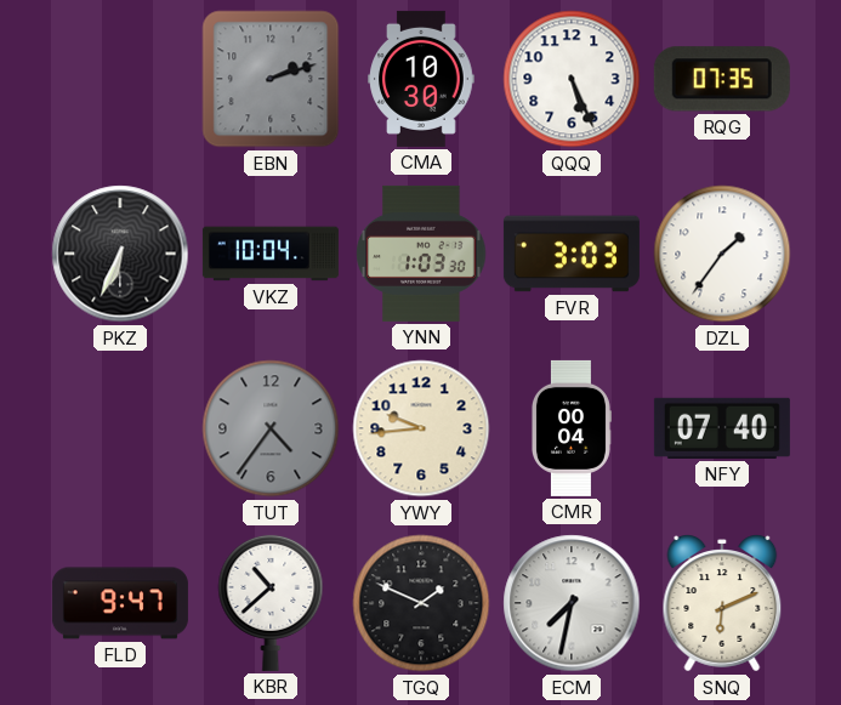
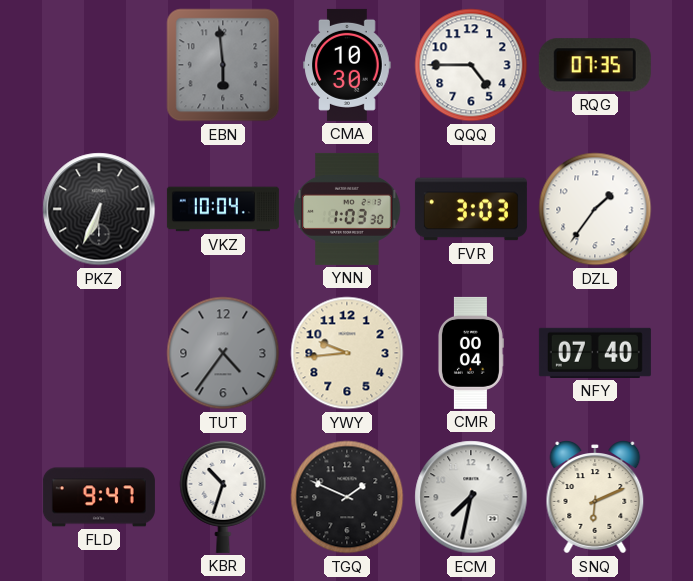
EBN: 2:12 -> 5:59 (223, 65)
QQQ: 5:26 -> 4:45 (471, 65)
KBR: 10:38 -> 10:33 (223, 496)
